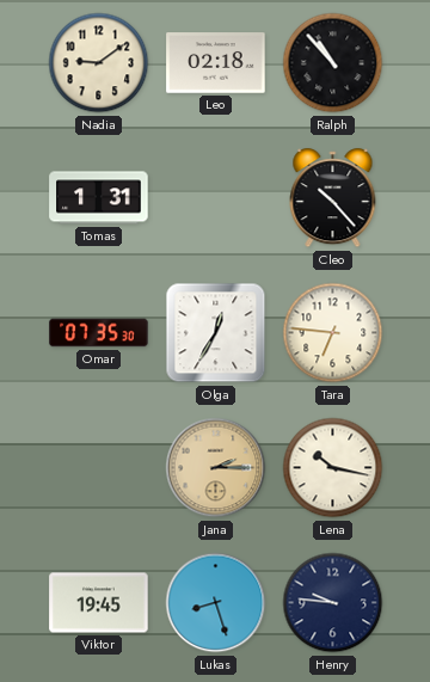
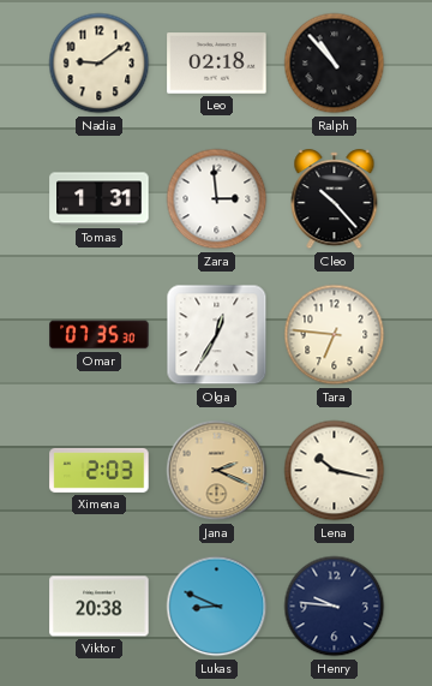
Zara: none -> 2:59 (217, 199)
Ximena: none -> 2:03 (100, 470)
Jana: 2:15 -> 2:19 (217, 471)
Viktor: 19:45 -> 20:38 (100, 607)
Lukas: 8:27 -> 8:49 (217, 607)
